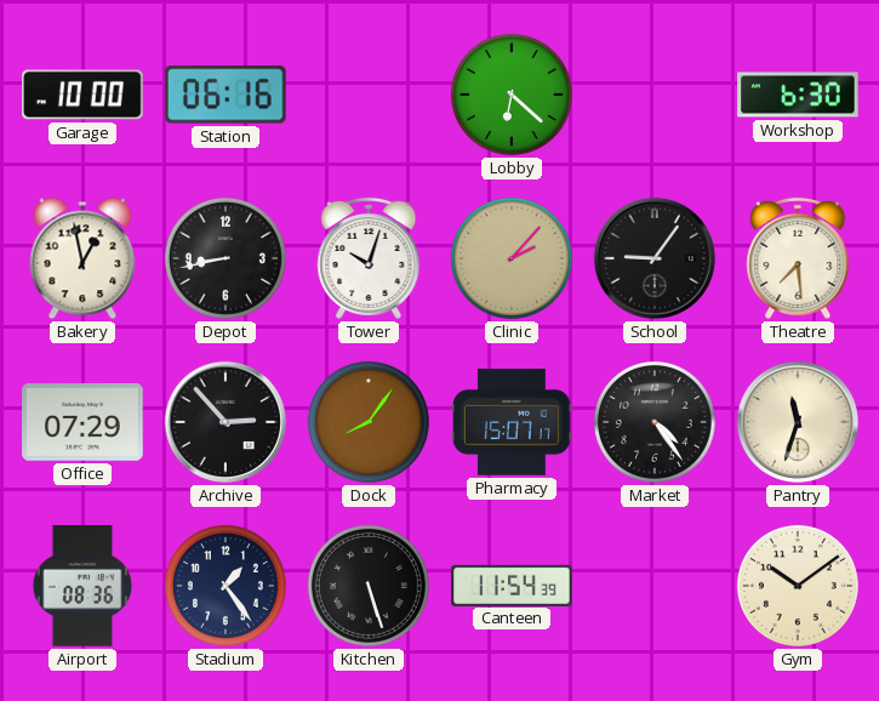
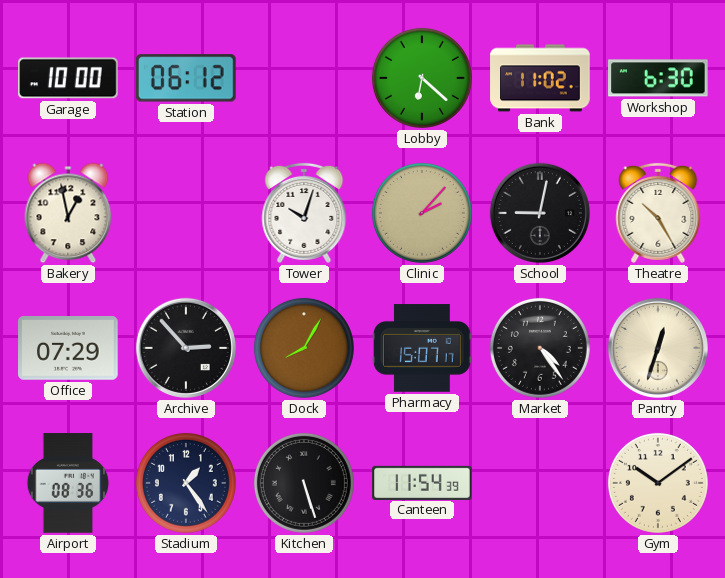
Station: 06:16 -> 06:12 (187, 78)
Bank: none -> 11:02 (540, 78)
Depot: 8:43 -> none (226, 258)
School: 9:06 -> 9:02 (540, 213)
Theatre: 7:29 -> 10:25 (658, 213)
Dock: 8:06 -> 8:05 (304, 348)
Pantry: 11:33 -> 12:33 (658, 348)
